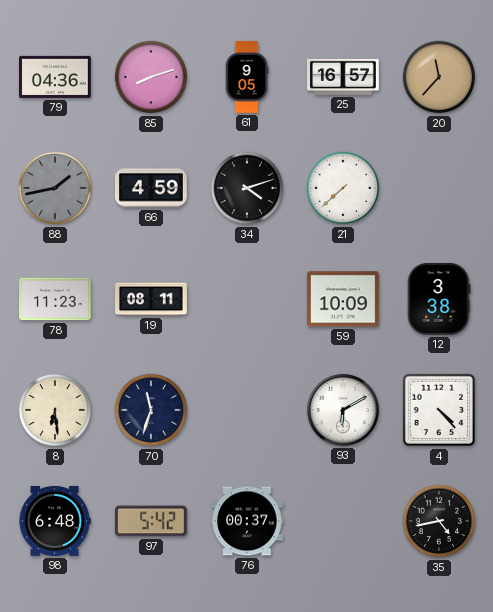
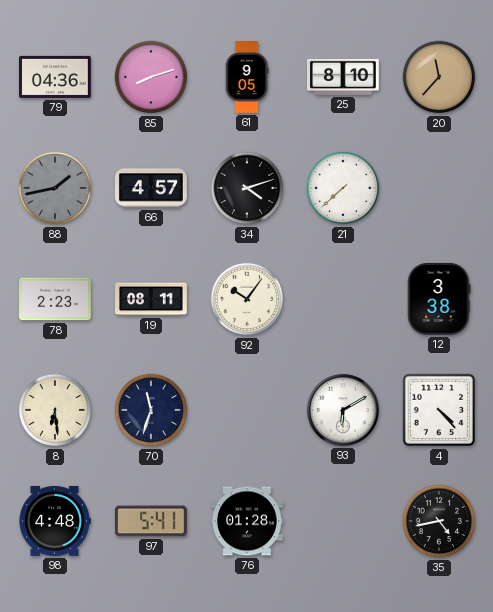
25: 16:57 -> 8:10 (344, 77)
66: 4:59 -> 4:57 (152, 188)
78: 11:23 -> 2:23 (56, 299)
92: none -> 10:06 (247, 299)
59: 10:09 -> none (344, 299)
98: 6:48 -> 4:48 (55, 521)
97: 5:42 -> 5:41 (151, 521)
76: 00:37 -> 01:28 (248, 521)
